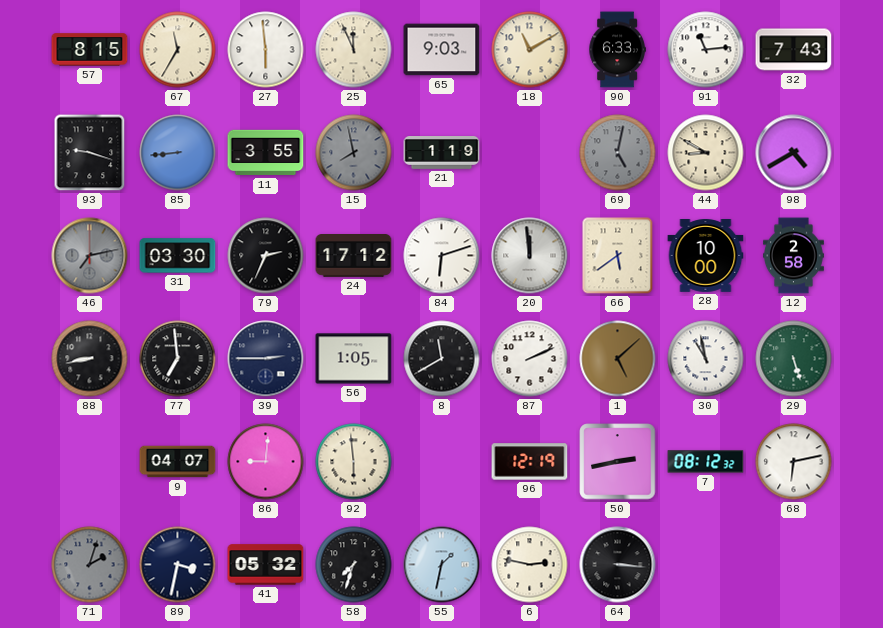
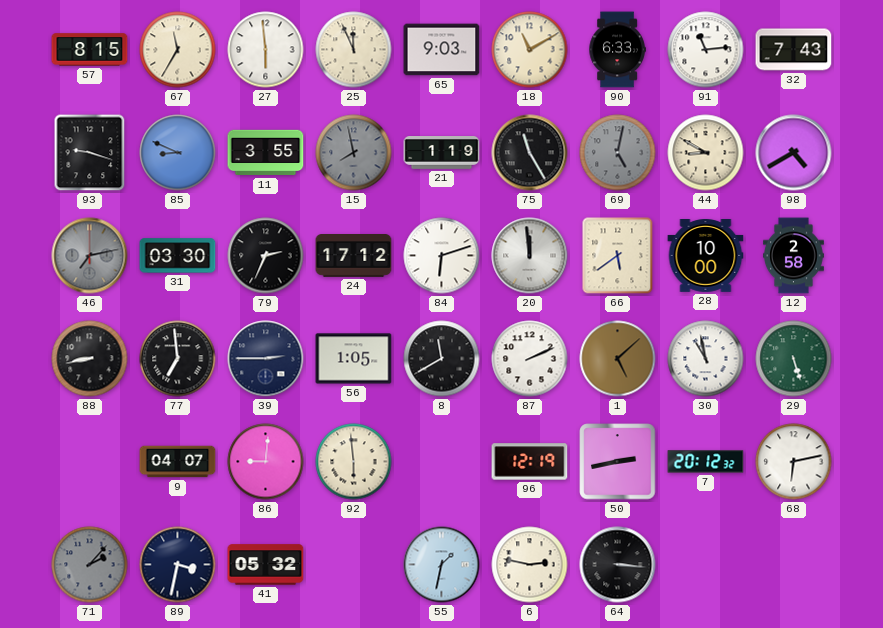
85: 8:44 -> 8:49 (178, 153)
75: none -> 11:25 (530, 153)
7: 08:12 -> 20:12 (706, 462)
71: 2:03 -> 2:07 (90, 565)
58: 7:33 -> none (354, 565)
